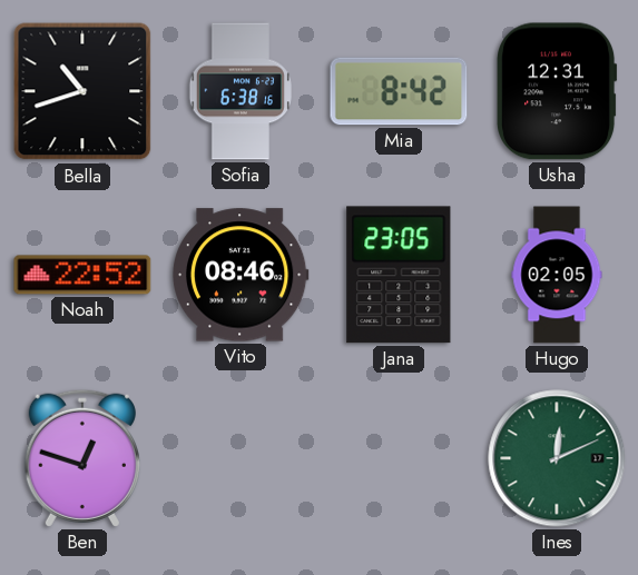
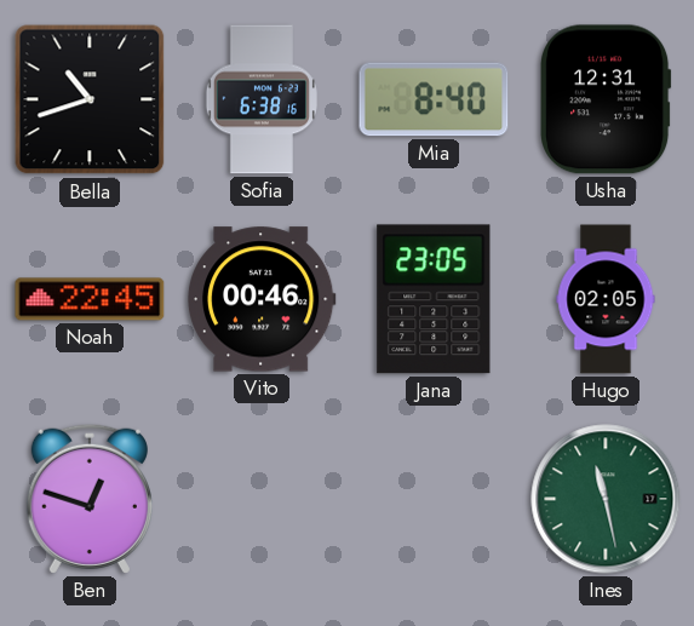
Mia: 8:42 -> 8:40 (434, 99)
Noah: 22:52 -> 22:45 (90, 299)
Vito: 08:46 -> 00:46 (262, 299)
Ines: 12:11 -> 11:28 (606, 499)
